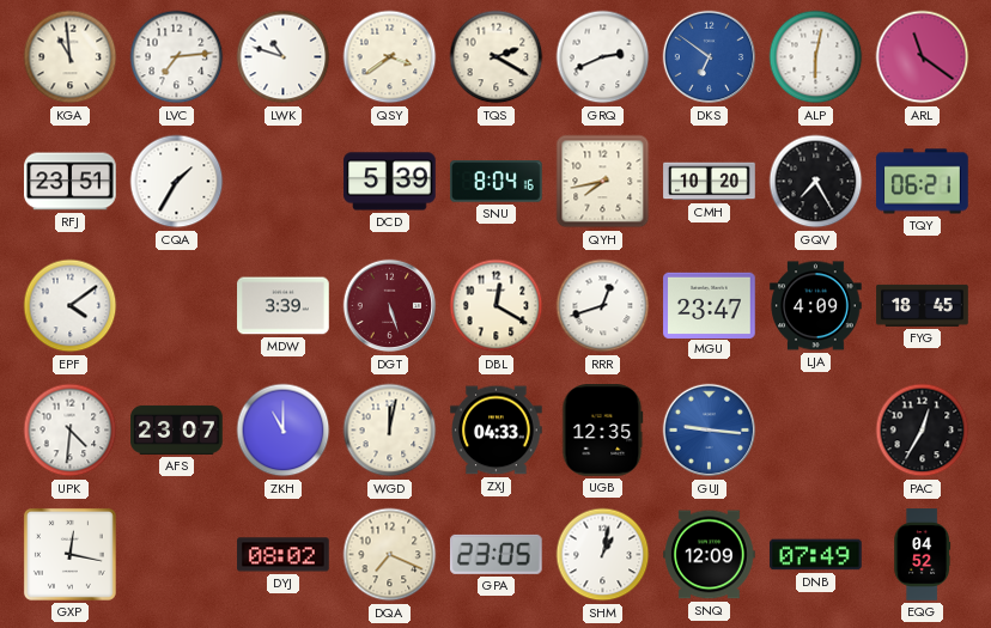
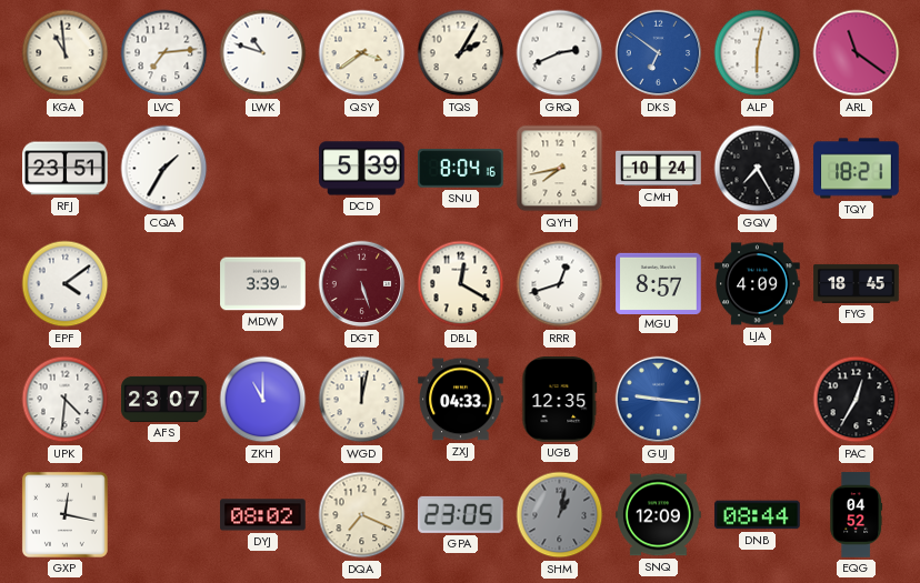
TQS: 2:20 -> 2:05 (461, 53)
CMH: 10:20 -> 10:24 (659, 169)
TQY: 06:21 -> 18:21 (857, 169)
MGU: 23:47 -> 8:57 (659, 283)
SHM dial: white -> grey (560, 515)
DNB: 07:49 -> 08:44 (758, 515)
